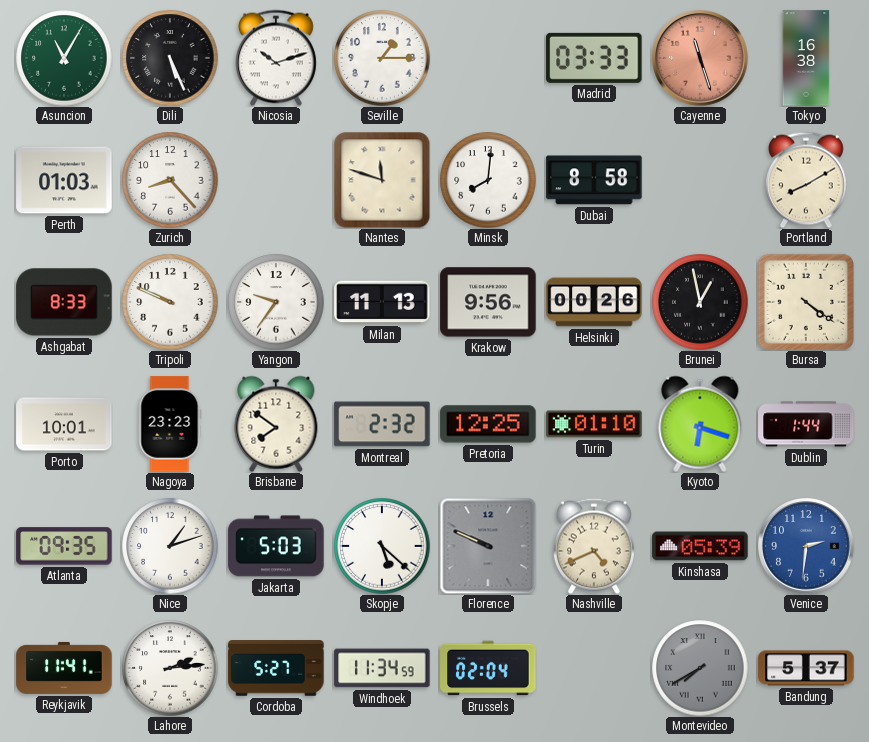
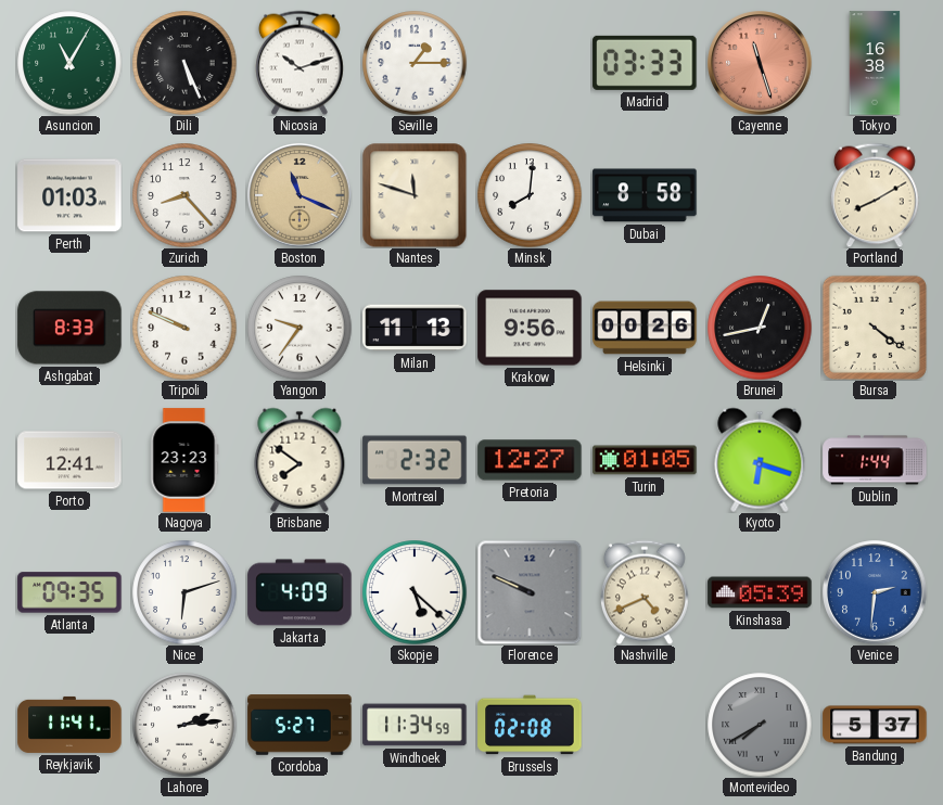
Boston: none -> 11:19 (300, 195)
Brunei: 12:58 -> 12:43 (760, 328)
Porto: 10:01 -> 12:41 (69, 460)
Pretoria: 12:25 -> 12:27 (530, 460)
Turin: 01:10 -> 01:05 (645, 460)
Nice: 1:12 -> 6:12 (184, 592)
Jakarta: 5:03 -> 4:09 (300, 592)
Brussels: 02:04 -> 02:08 (530, 725)
